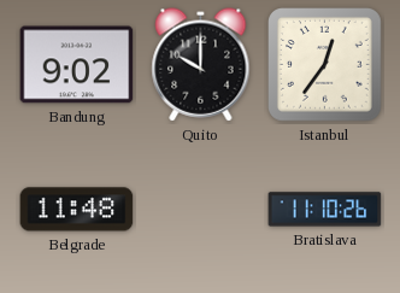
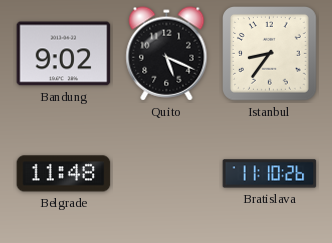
Quito: 10:00 -> 5:19 (167, 54)
Istanbul: 12:36 -> 8:36 (270, 54)
